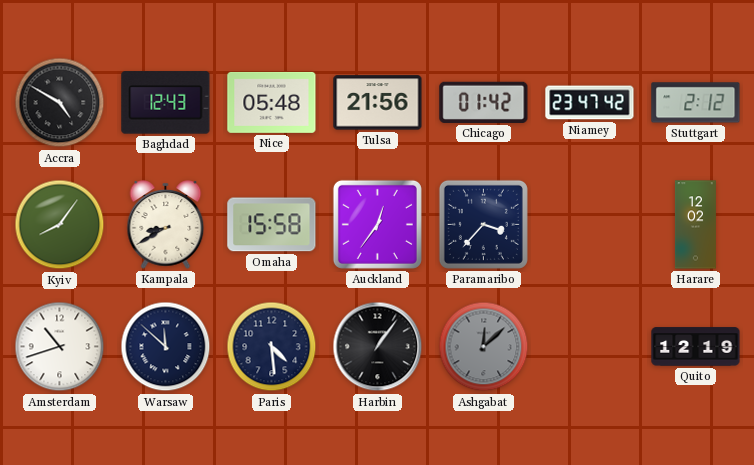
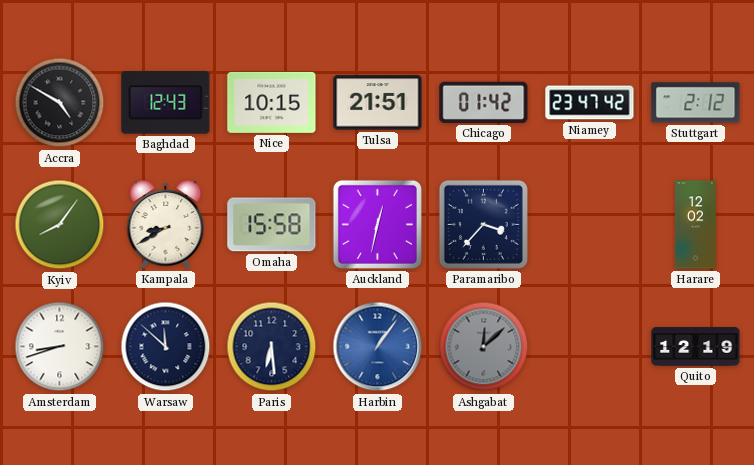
Nice: 05:48 -> 10:15 (272, 102)
Tulsa: 21:56 -> 21:51 (378, 103)
Auckland: 12:36 -> 12:32 (377, 224)
Amsterdam: 10:42 -> 8:42 (60, 347)
Paris: 4:29 -> 6:29 (272, 347)
Harbin dial: black -> blue (378, 347)
